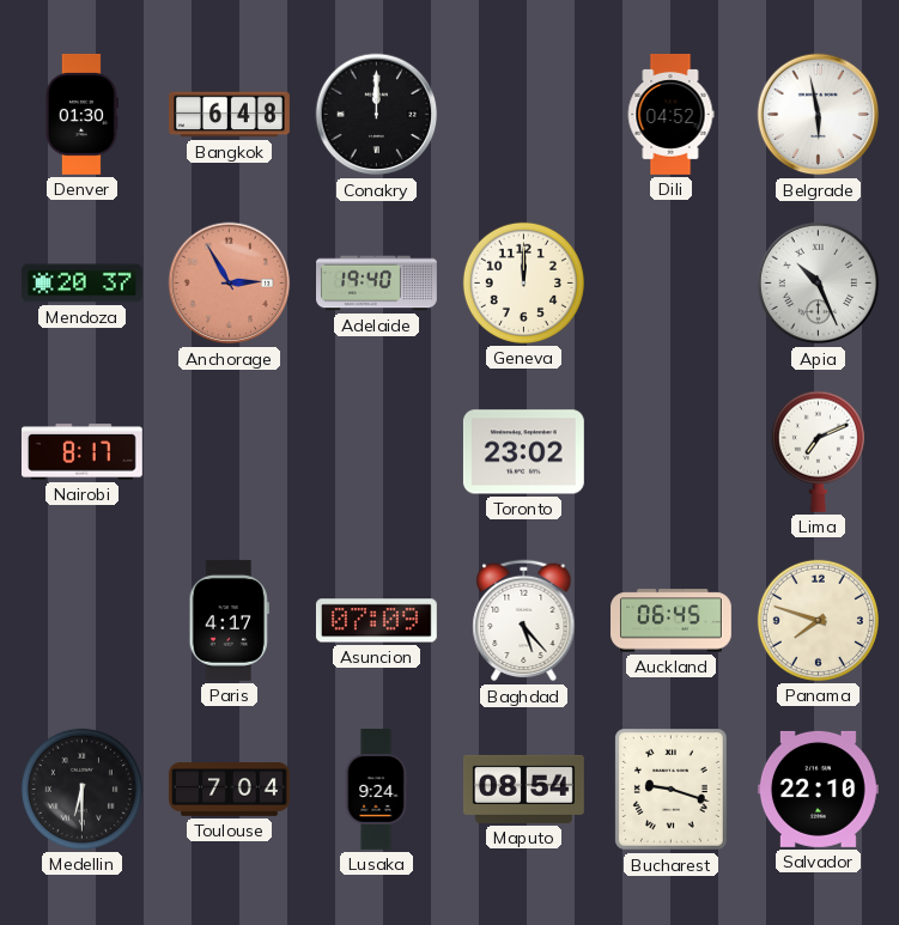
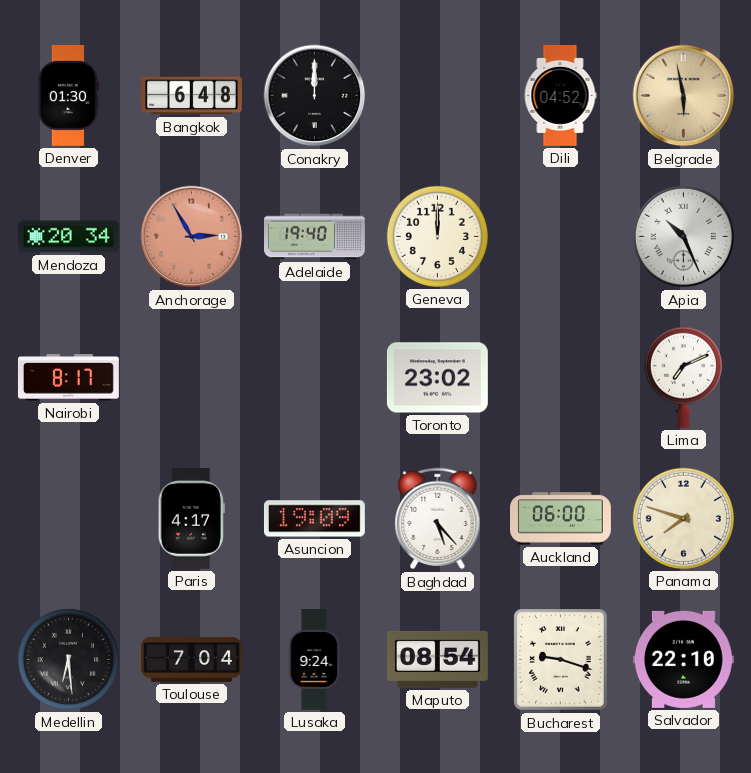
Belgrade dial: white -> champagne (684, 96)
Mendoza: 20:37 -> 20:34 (68, 237)
Asuncion: 07:09 -> 19:09 (314, 519)
Auckland: 06:45 -> 06:00 (561, 519)
Medellin: 6:30 -> 6:29 (68, 659)
